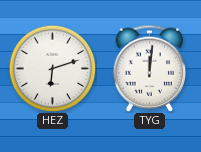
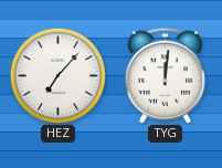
HEZ: 6:12 -> 7:07 (57, 75)
